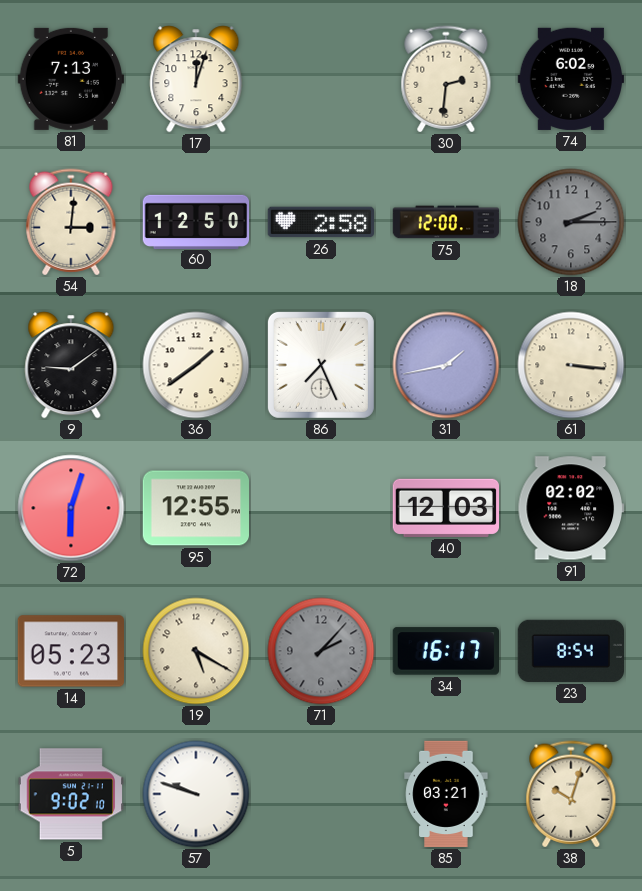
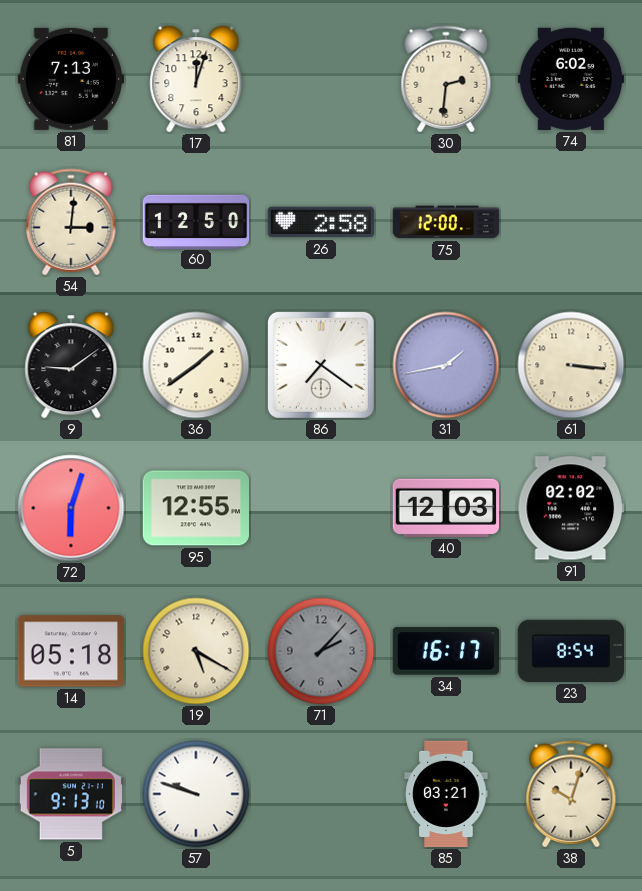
18: 2:15 -> none (571, 222)
86: 7:26 -> 7:21 (321, 365)
14: 05:23 -> 05:18 (70, 651)
5: 9:02 -> 9:13 (70, 794)
